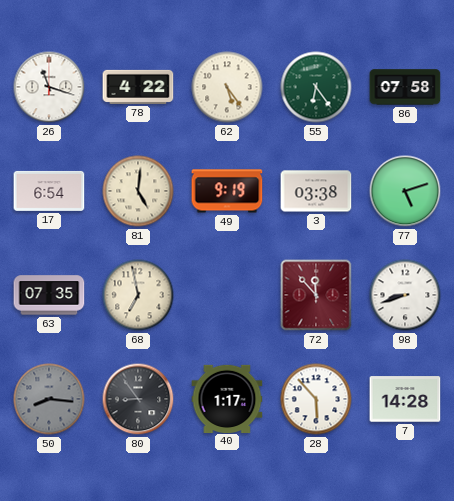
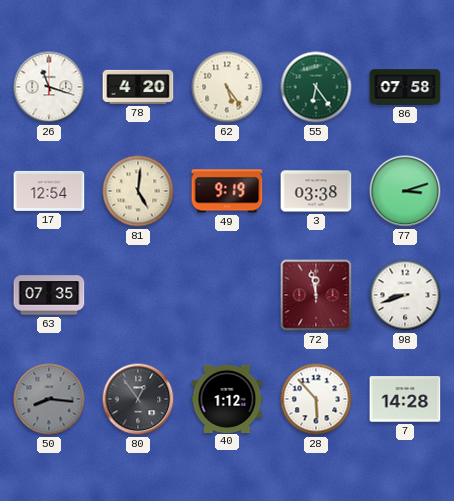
78: 4:22 -> 4:20 (138, 87)
17: 6:54 -> 12:54 (49, 191)
77: 5:12 -> 3:12 (405, 191)
68: 6:58 -> none (138, 295)
72: 11:53 -> 11:58 (316, 295)
80: 8:54 -> 12:54 (138, 399)
40: 1:17 -> 1:12 (227, 398)
